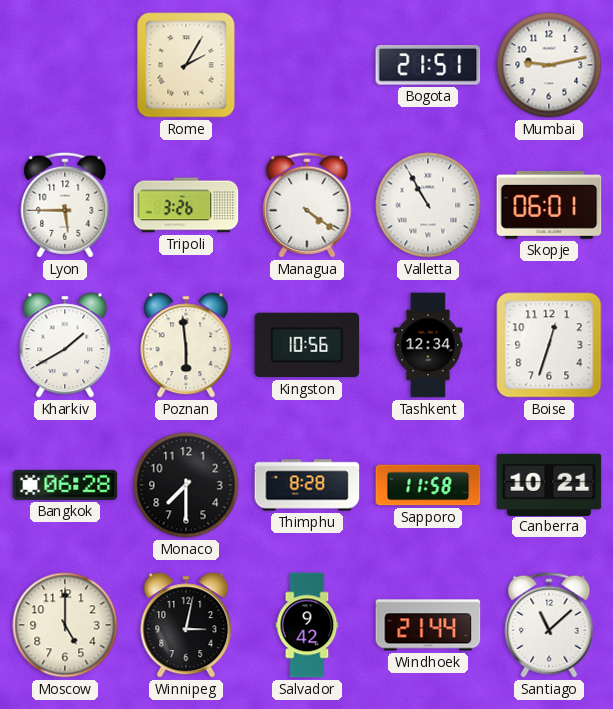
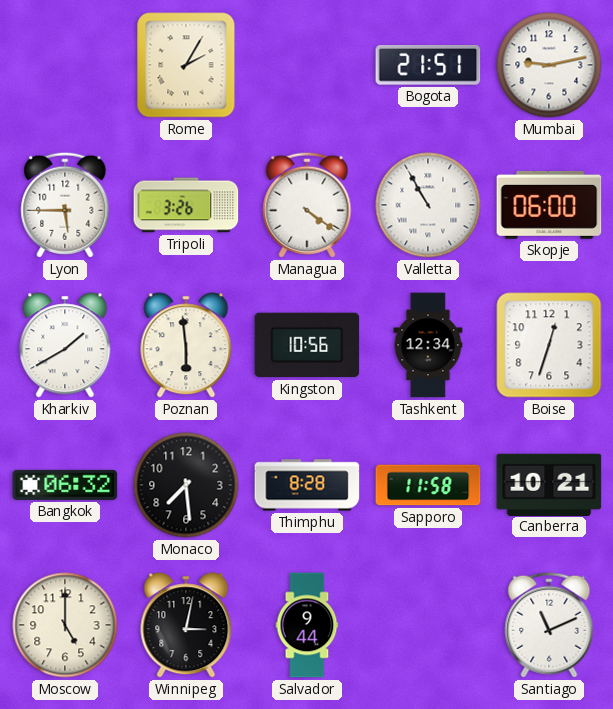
Skopje: 06:01 -> 06:00 (549, 205)
Bangkok: 06:28 -> 06:32 (65, 485)
Monaco: 7:30 -> 7:29 (186, 485)
Salvador: 9:42 -> 9:44 (307, 625)
Windhoek: 21:44 -> none (428, 625)
Santiago: 11:08 -> 11:11 (549, 625)
